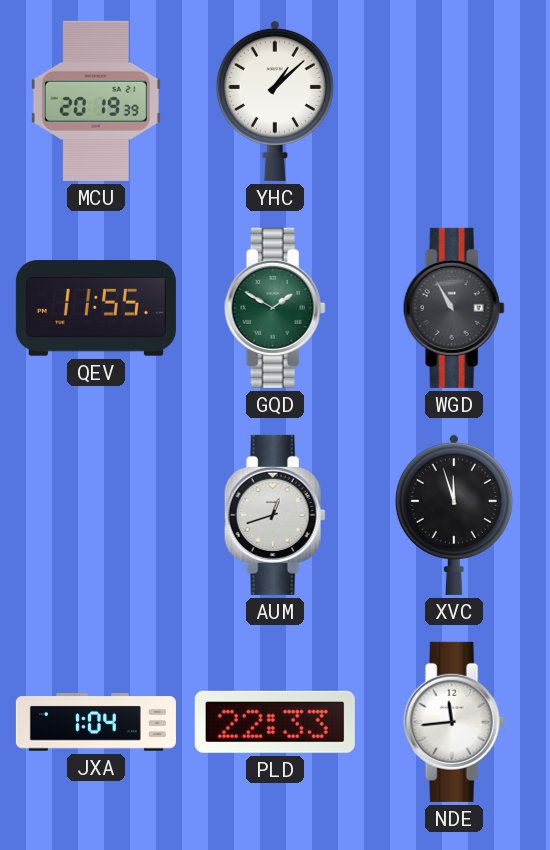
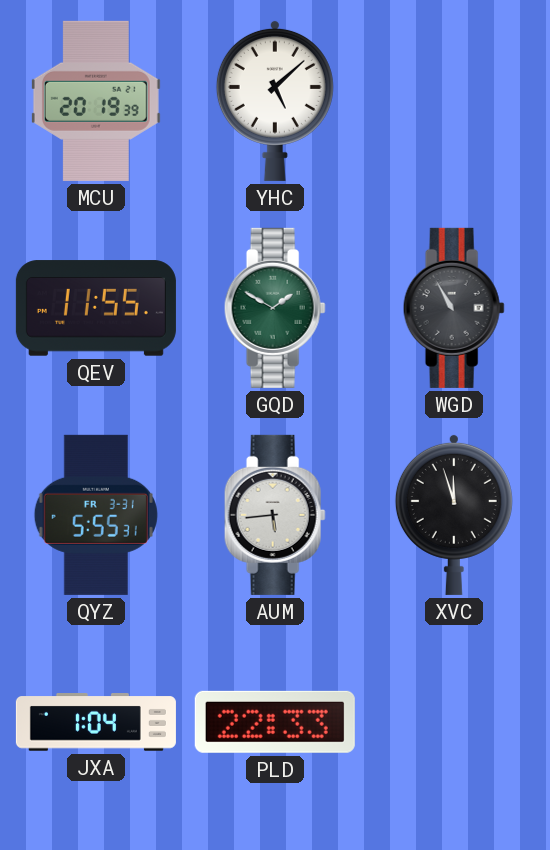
YHC: 1:08 -> 5:08 (275, 100)
QYZ: none -> 5:55 (96, 515)
AUM: 12:42 -> 5:44 (275, 515)
NDE: 11:44 -> none (454, 722)
